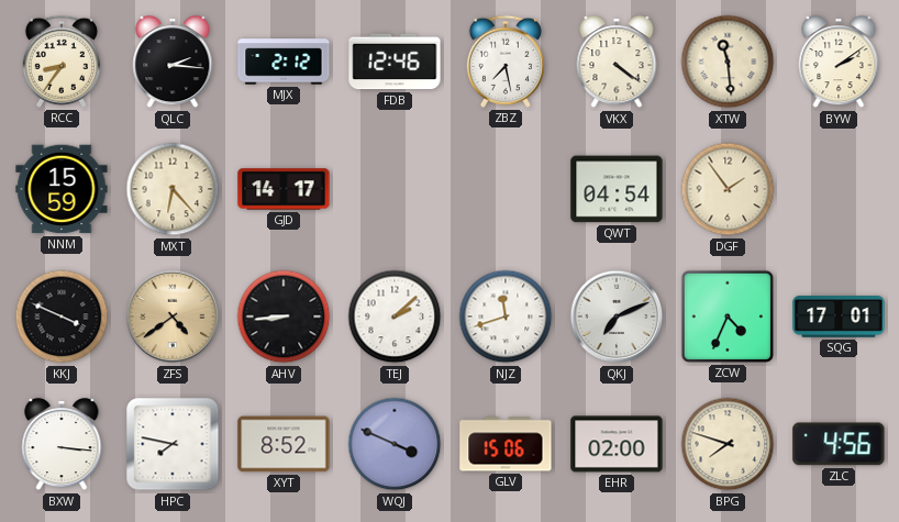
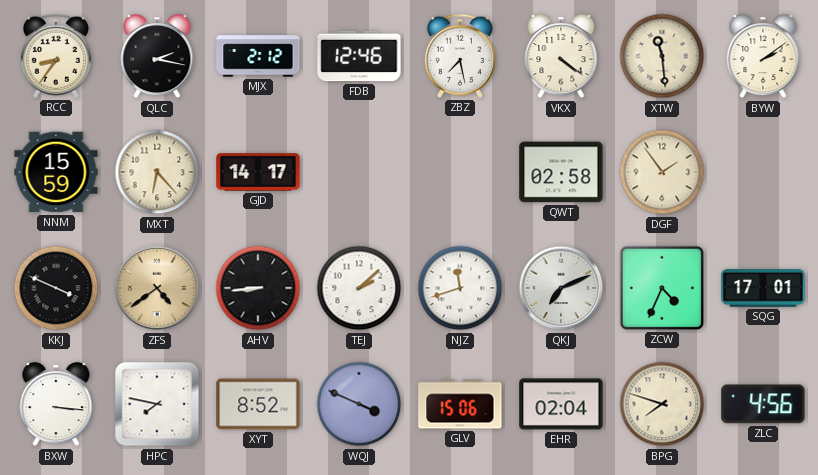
QLC: 2:16 -> 2:17 (157, 57)
QWT: 04:54 -> 02:58 (561, 172)
EHR: 02:00 -> 02:04 (561, 404)
